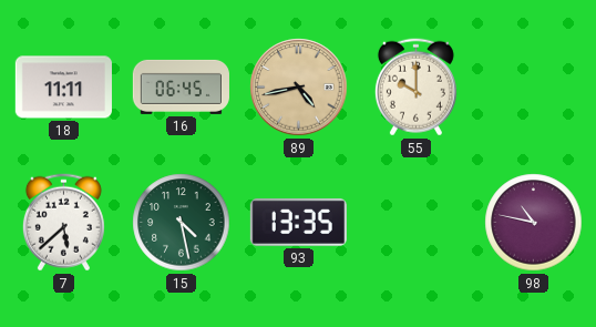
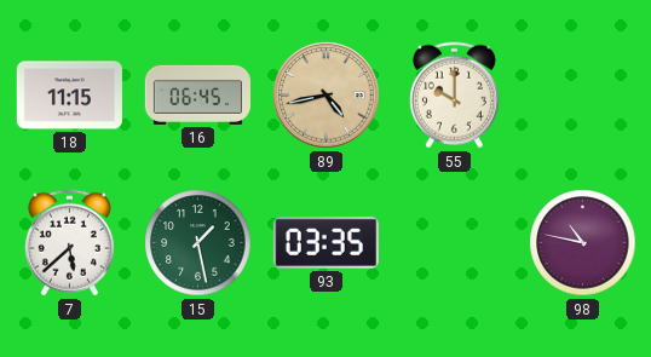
18: 11:11 -> 11:15 (69, 96)
15: 4:28 -> 1:28 (198, 243)
93: 13:35 -> 03:35 (325, 242)
